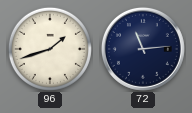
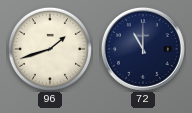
72: 11:14 -> 11:00 (143, 49)
